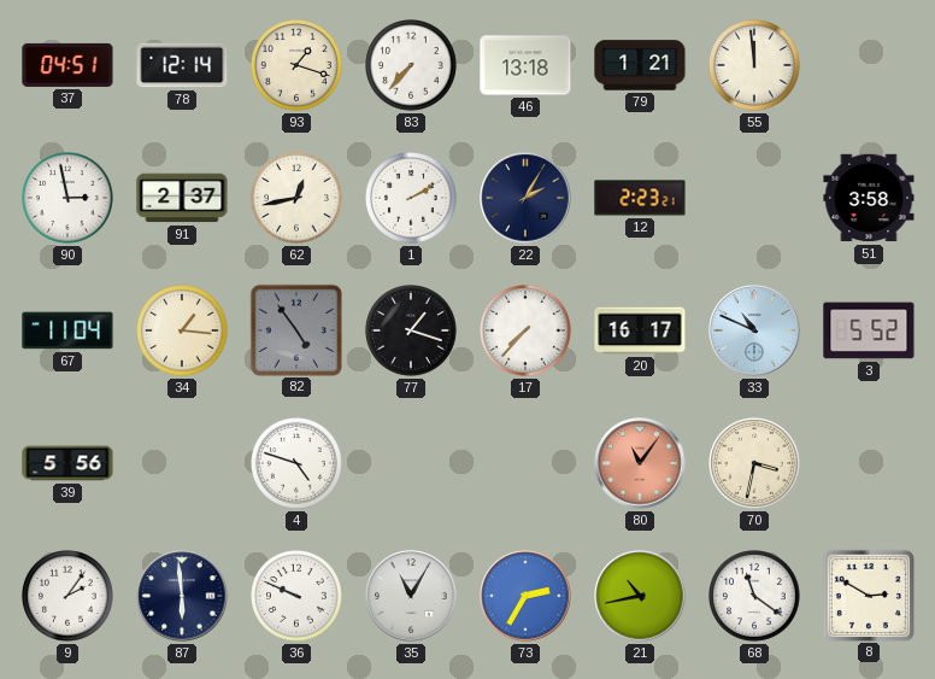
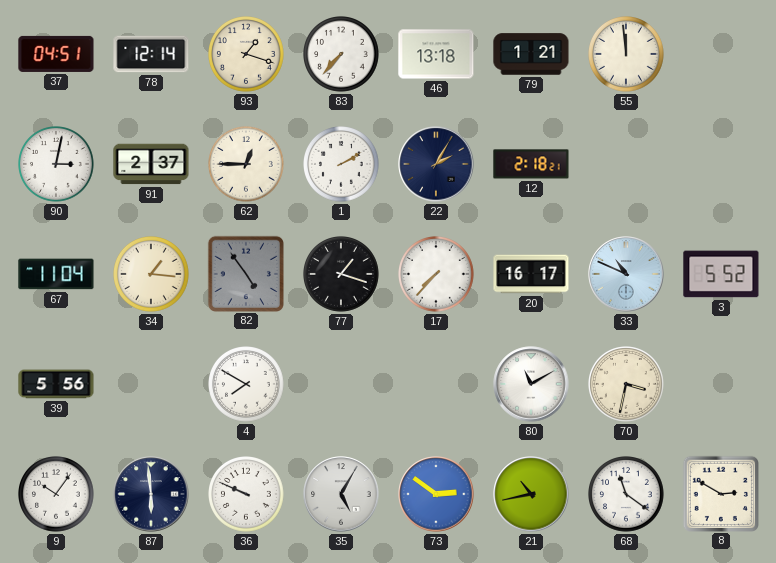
90: 2:58 -> 3:02 (57, 165)
62: 12:43 -> 12:45 (247, 165)
12: 2:23 -> 2:18 (531, 164)
51: 3:58 -> none (869, 198)
4: 4:48 -> 7:50 (247, 385)
80: 11:06 -> 11:10 (531, 384)
80 dial: salmon -> white (531, 384)
9: 2:06 -> 10:06 (57, 495)
35: 11:05 -> 5:05 (341, 494)
73: 2:35 -> 2:51 (436, 494)
